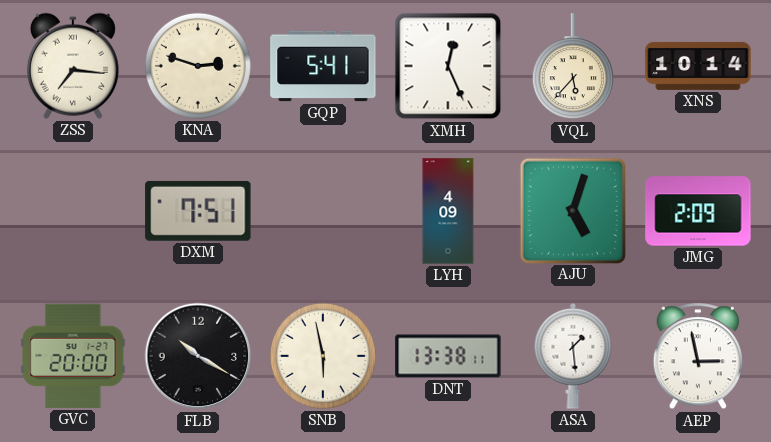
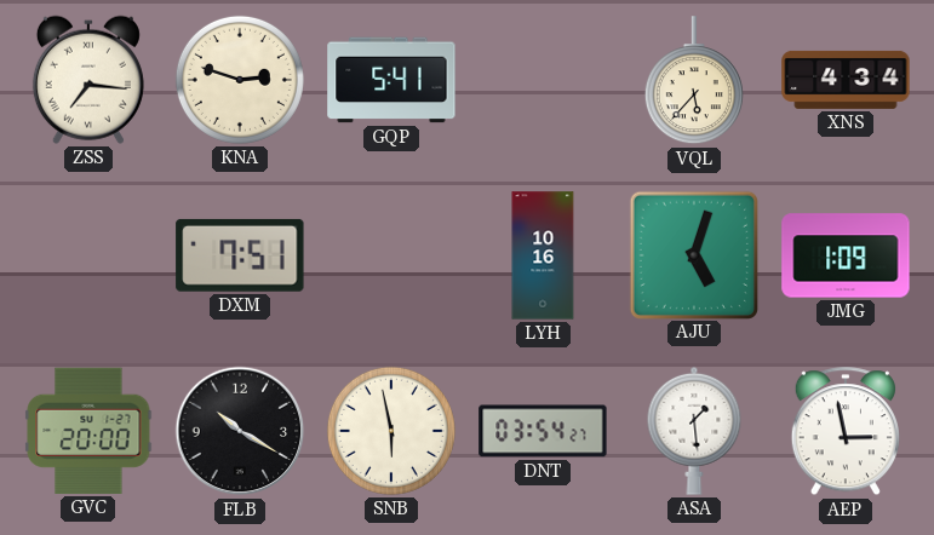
XMH: 12:26 -> none (448, 66)
XNS: 10:14 -> 4:34 (846, 80)
LYH: 4:09 -> 10:16 (543, 255)
JMG: 2:09 -> 1:09 (846, 255)
DNT: 13:38 -> 03:54 (543, 431)
